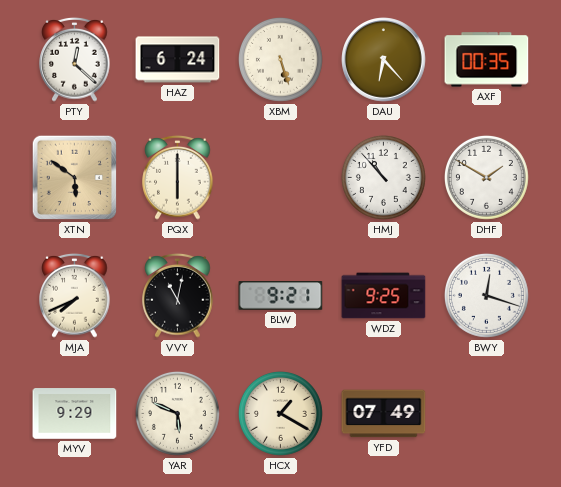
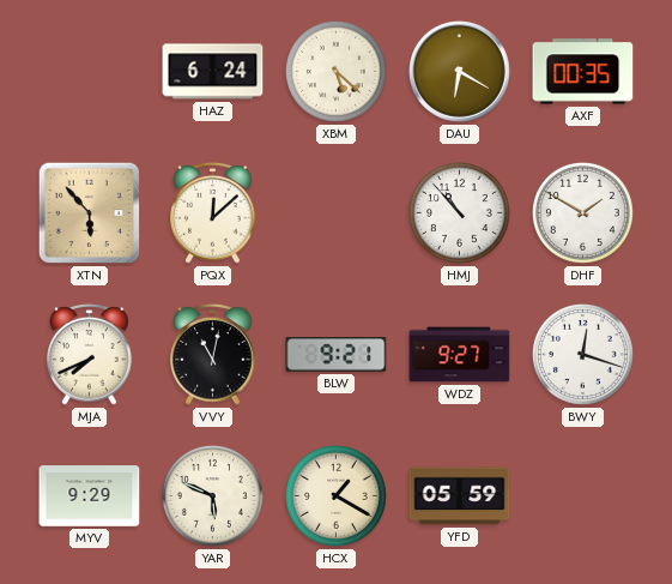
PTY: 12:22 -> none (75, 60)
XBM: 5:27 -> 5:22 (335, 71)
DAU: 6:23 -> 6:20 (460, 72)
XTN: 5:51 -> 5:53 (90, 213)
PQX: 6:00 -> 12:08 (213, 213)
WDZ: 9:25 -> 9:27 (460, 355)
YFD: 07:49 -> 05:59 (460, 496)
